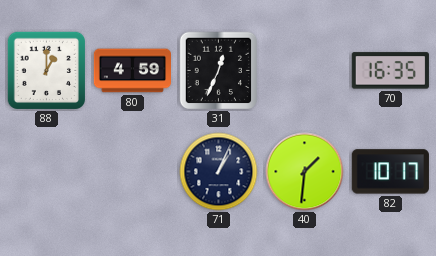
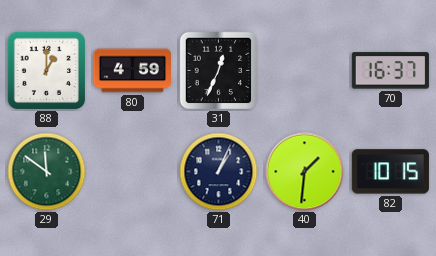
70: 16:35 -> 16:37 (390, 71)
29: none -> 11:51 (47, 172)
82: 10:17 -> 10:15 (390, 172)
